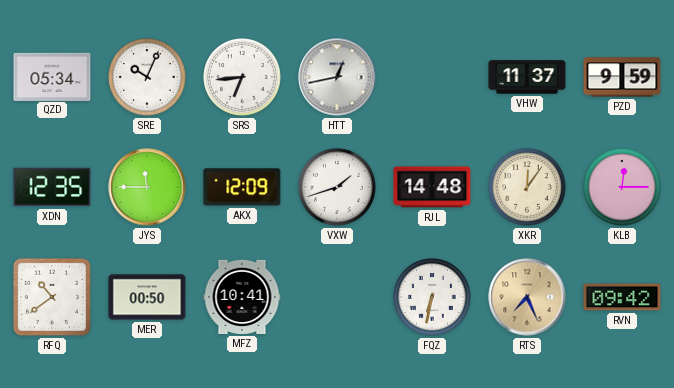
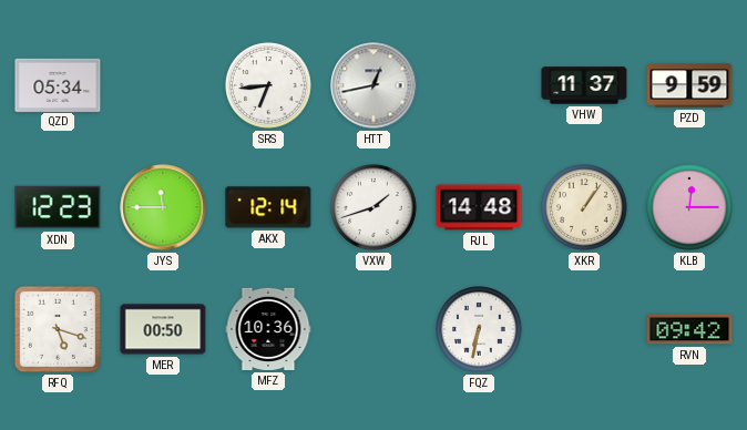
SRE: 10:04 -> none (147, 77)
XDN: 12:35 -> 12:23 (58, 207)
AKX: 12:09 -> 12:14 (268, 207)
XKR: 12:06 -> 1:06 (584, 207)
RFQ: 10:39 -> 5:18 (58, 329)
MFZ: 10:41 -> 10:36 (268, 329)
RTS: 7:26 -> none (527, 297)
